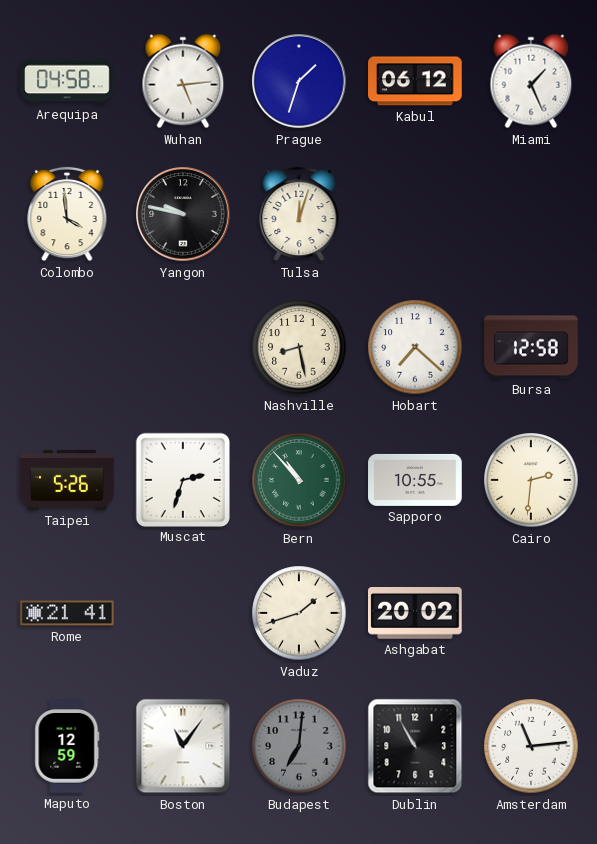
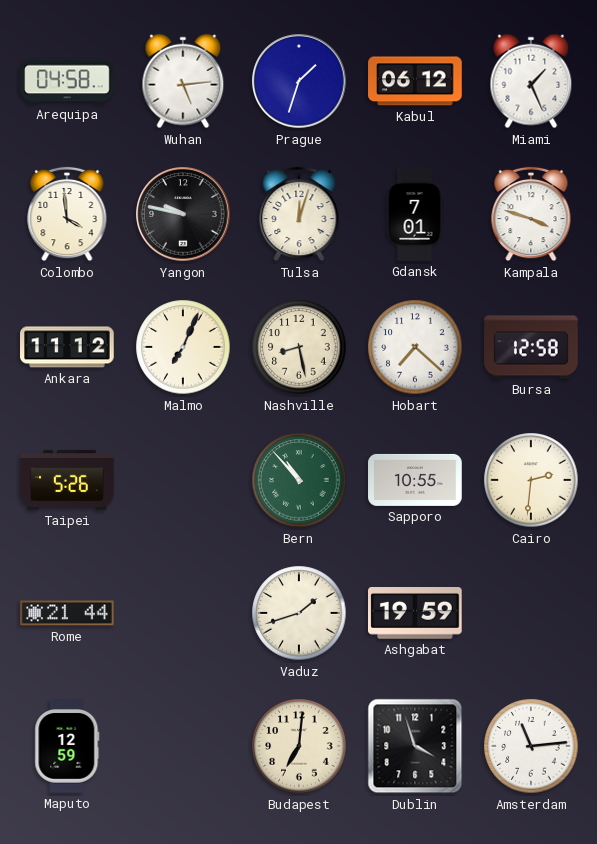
Gdansk: none -> 7:01 (415, 214)
Kampala: none -> 3:48 (531, 214)
Ankara: none -> 11:12 (67, 347)
Malmo: none -> 7:04 (183, 347)
Muscat: 2:33 -> none (182, 479)
Rome: 21:41 -> 21:44 (67, 613)
Ashgabat: 20:02 -> 19:59 (416, 614)
Boston: 11:06 -> none (183, 746)
Budapest dial: grey -> cream (299, 746)
Dublin: 10:55 -> 3:57 (415, 746)
